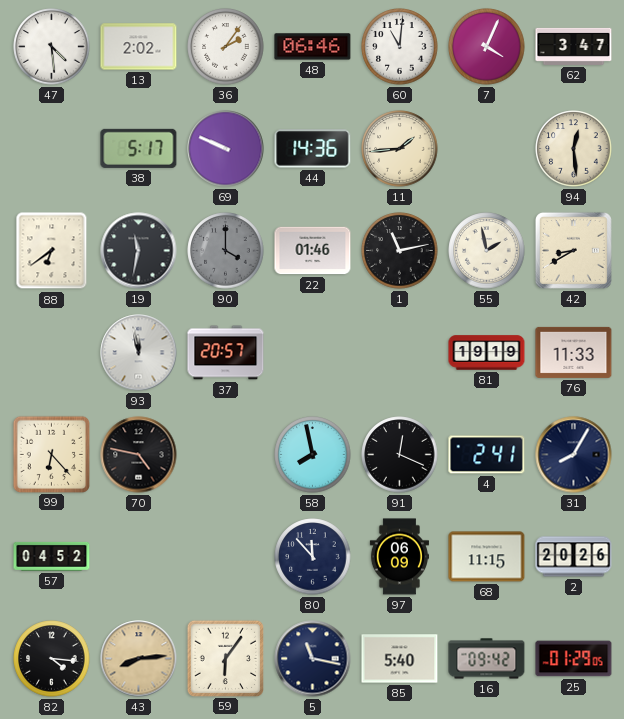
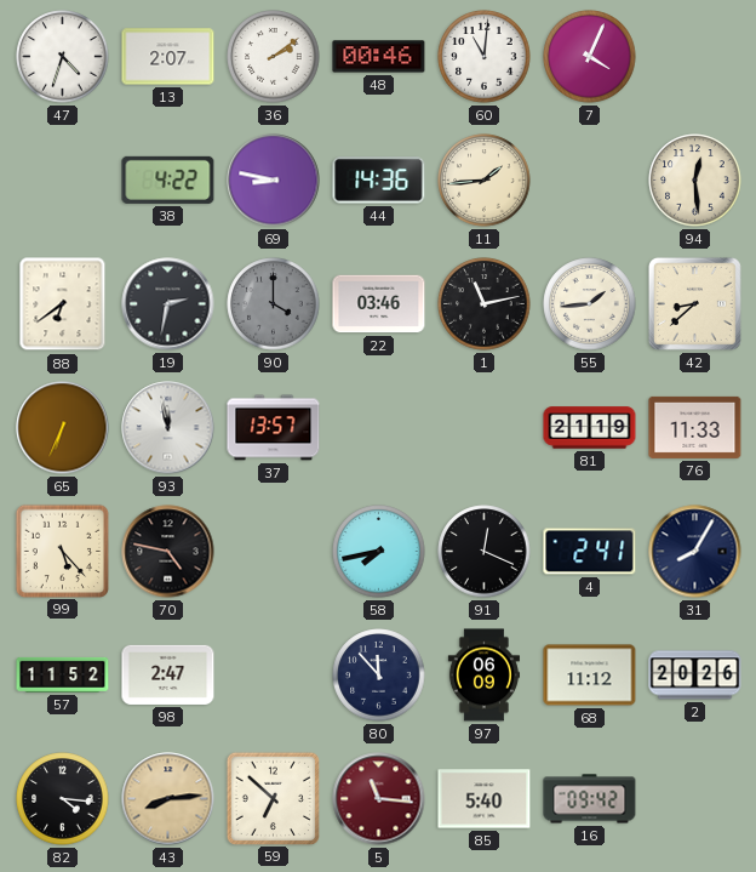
47: 4:29 -> 4:33 (63, 57)
13: 2:02 -> 2:07 (168, 57)
36: 2:06 -> 2:09 (274, 57)
48: 06:46 -> 00:46 (379, 57)
62: 3:47 -> none (574, 46)
38: 5:17 -> 4:22 (168, 179)
69: 9:49 -> 8:47 (274, 181)
19: 11:32 -> 2:32 (168, 304)
22: 01:46 -> 03:46 (379, 304)
55: 1:58 -> 1:44 (590, 304)
42: 8:40 -> 8:38 (694, 303)
65: none -> 6:34 (63, 428)
37: 20:57 -> 13:57 (274, 428)
81: 19:19 -> 21:19 (590, 428)
99: 6:23 -> 5:23 (63, 551)
58: 7:58 -> 7:43 (379, 552)
57: 04:52 -> 11:52 (63, 674)
98: none -> 2:47 (168, 674)
68: 11:15 -> 11:12 (590, 676)
59: 6:06 -> 6:52 (274, 798)
5: 11:17 -> 11:16 (379, 799)
5 dial: navy -> burgundy (379, 799)
25: 01:29 -> none (574, 659)
